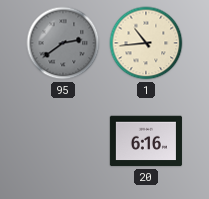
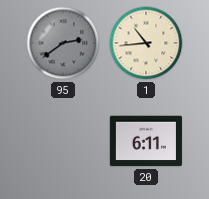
20: 6:16 -> 6:11 (146, 141)
